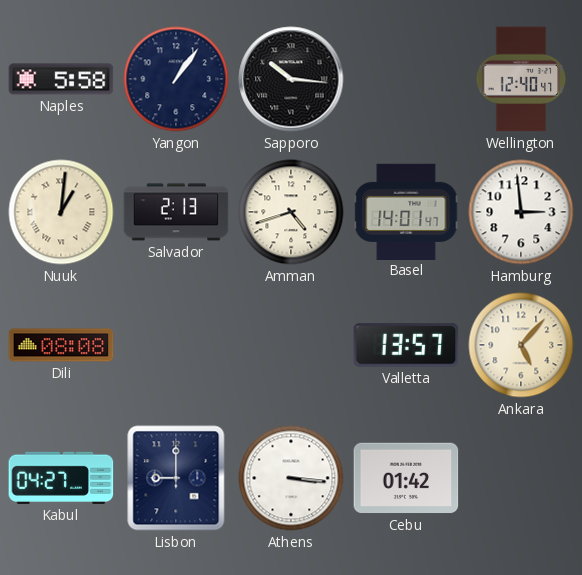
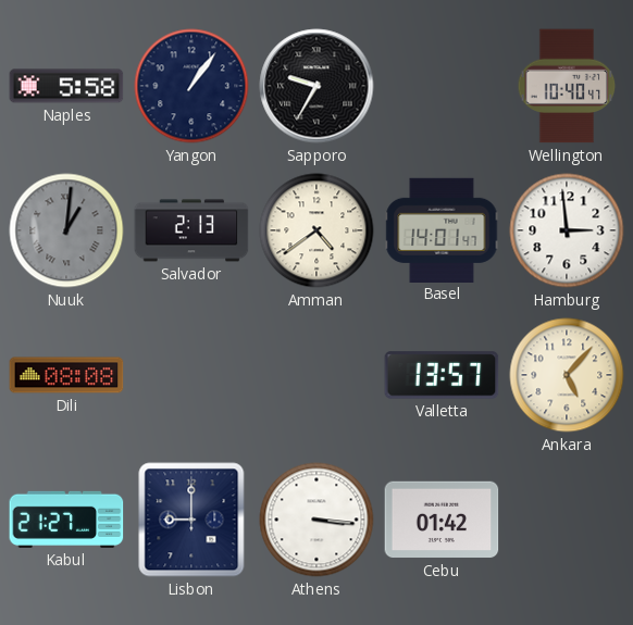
Sapporo: 10:16 -> 9:35 (316, 86)
Wellington: 12:40 -> 10:40 (567, 86)
Nuuk dial: cream -> grey (66, 230)
Amman: 4:42 -> 4:39 (316, 230)
Kabul: 04:27 -> 21:27 (66, 520)
